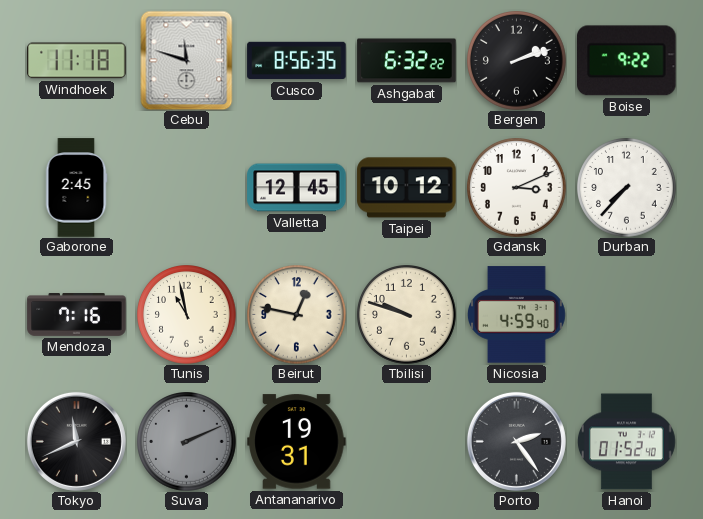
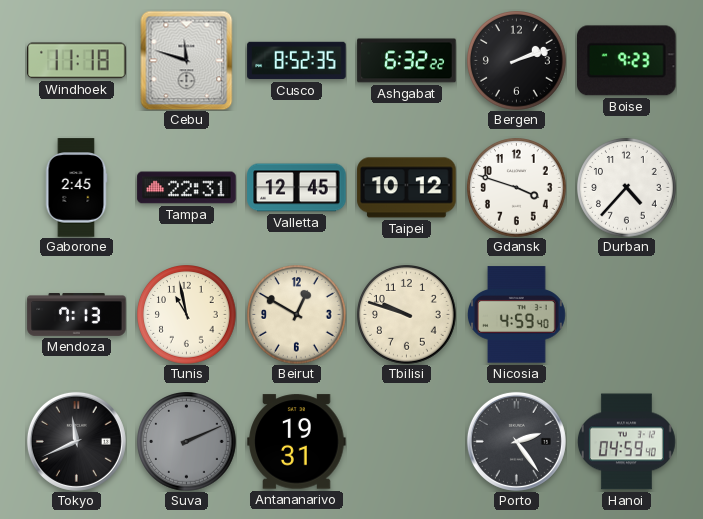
Cusco: 8:56 -> 8:52 (297, 61)
Boise: 9:22 -> 9:23 (627, 61)
Tampa: none -> 22:31 (187, 188)
Gdansk: 3:11 -> 3:48 (517, 188)
Durban: 7:37 -> 4:37 (627, 188)
Mendoza: 7:16 -> 7:13 (77, 315)
Beirut: 12:47 -> 12:50 (297, 315)
Hanoi: 01:52 -> 04:59 (626, 442)
